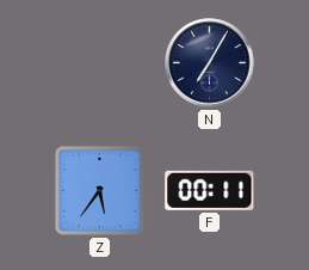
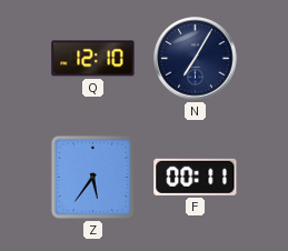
Q: none -> 12:10 (93, 59)
